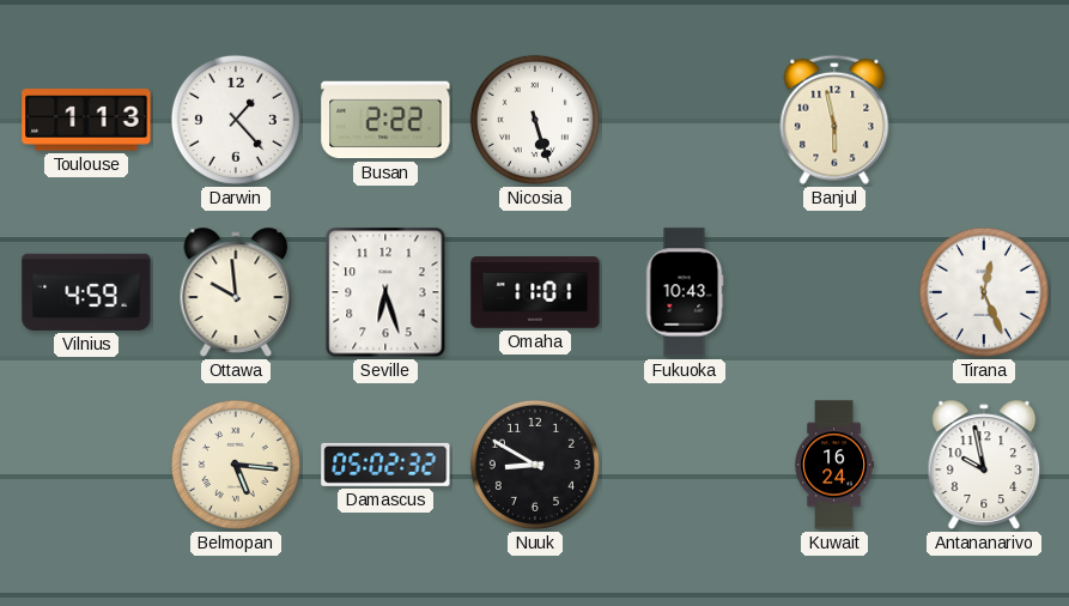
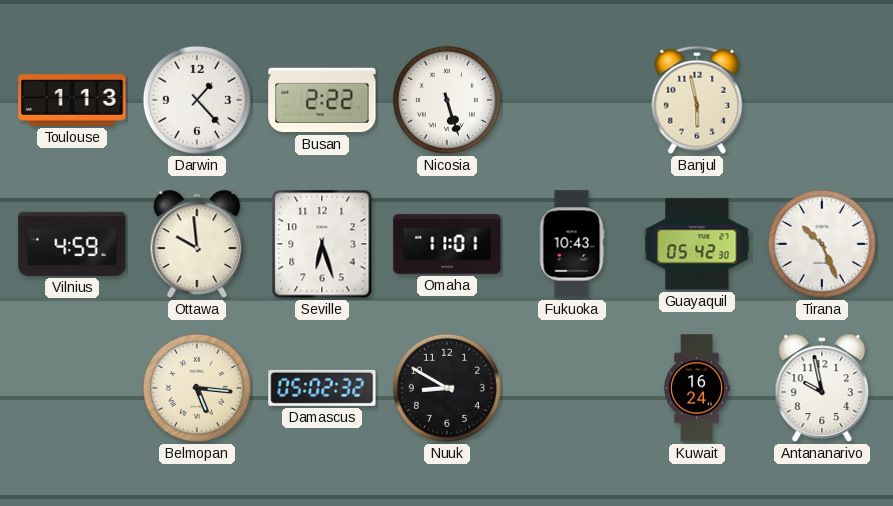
Guayaquil: none -> 05:42 (697, 244)
Tirana: 12:26 -> 10:26 (822, 244)
